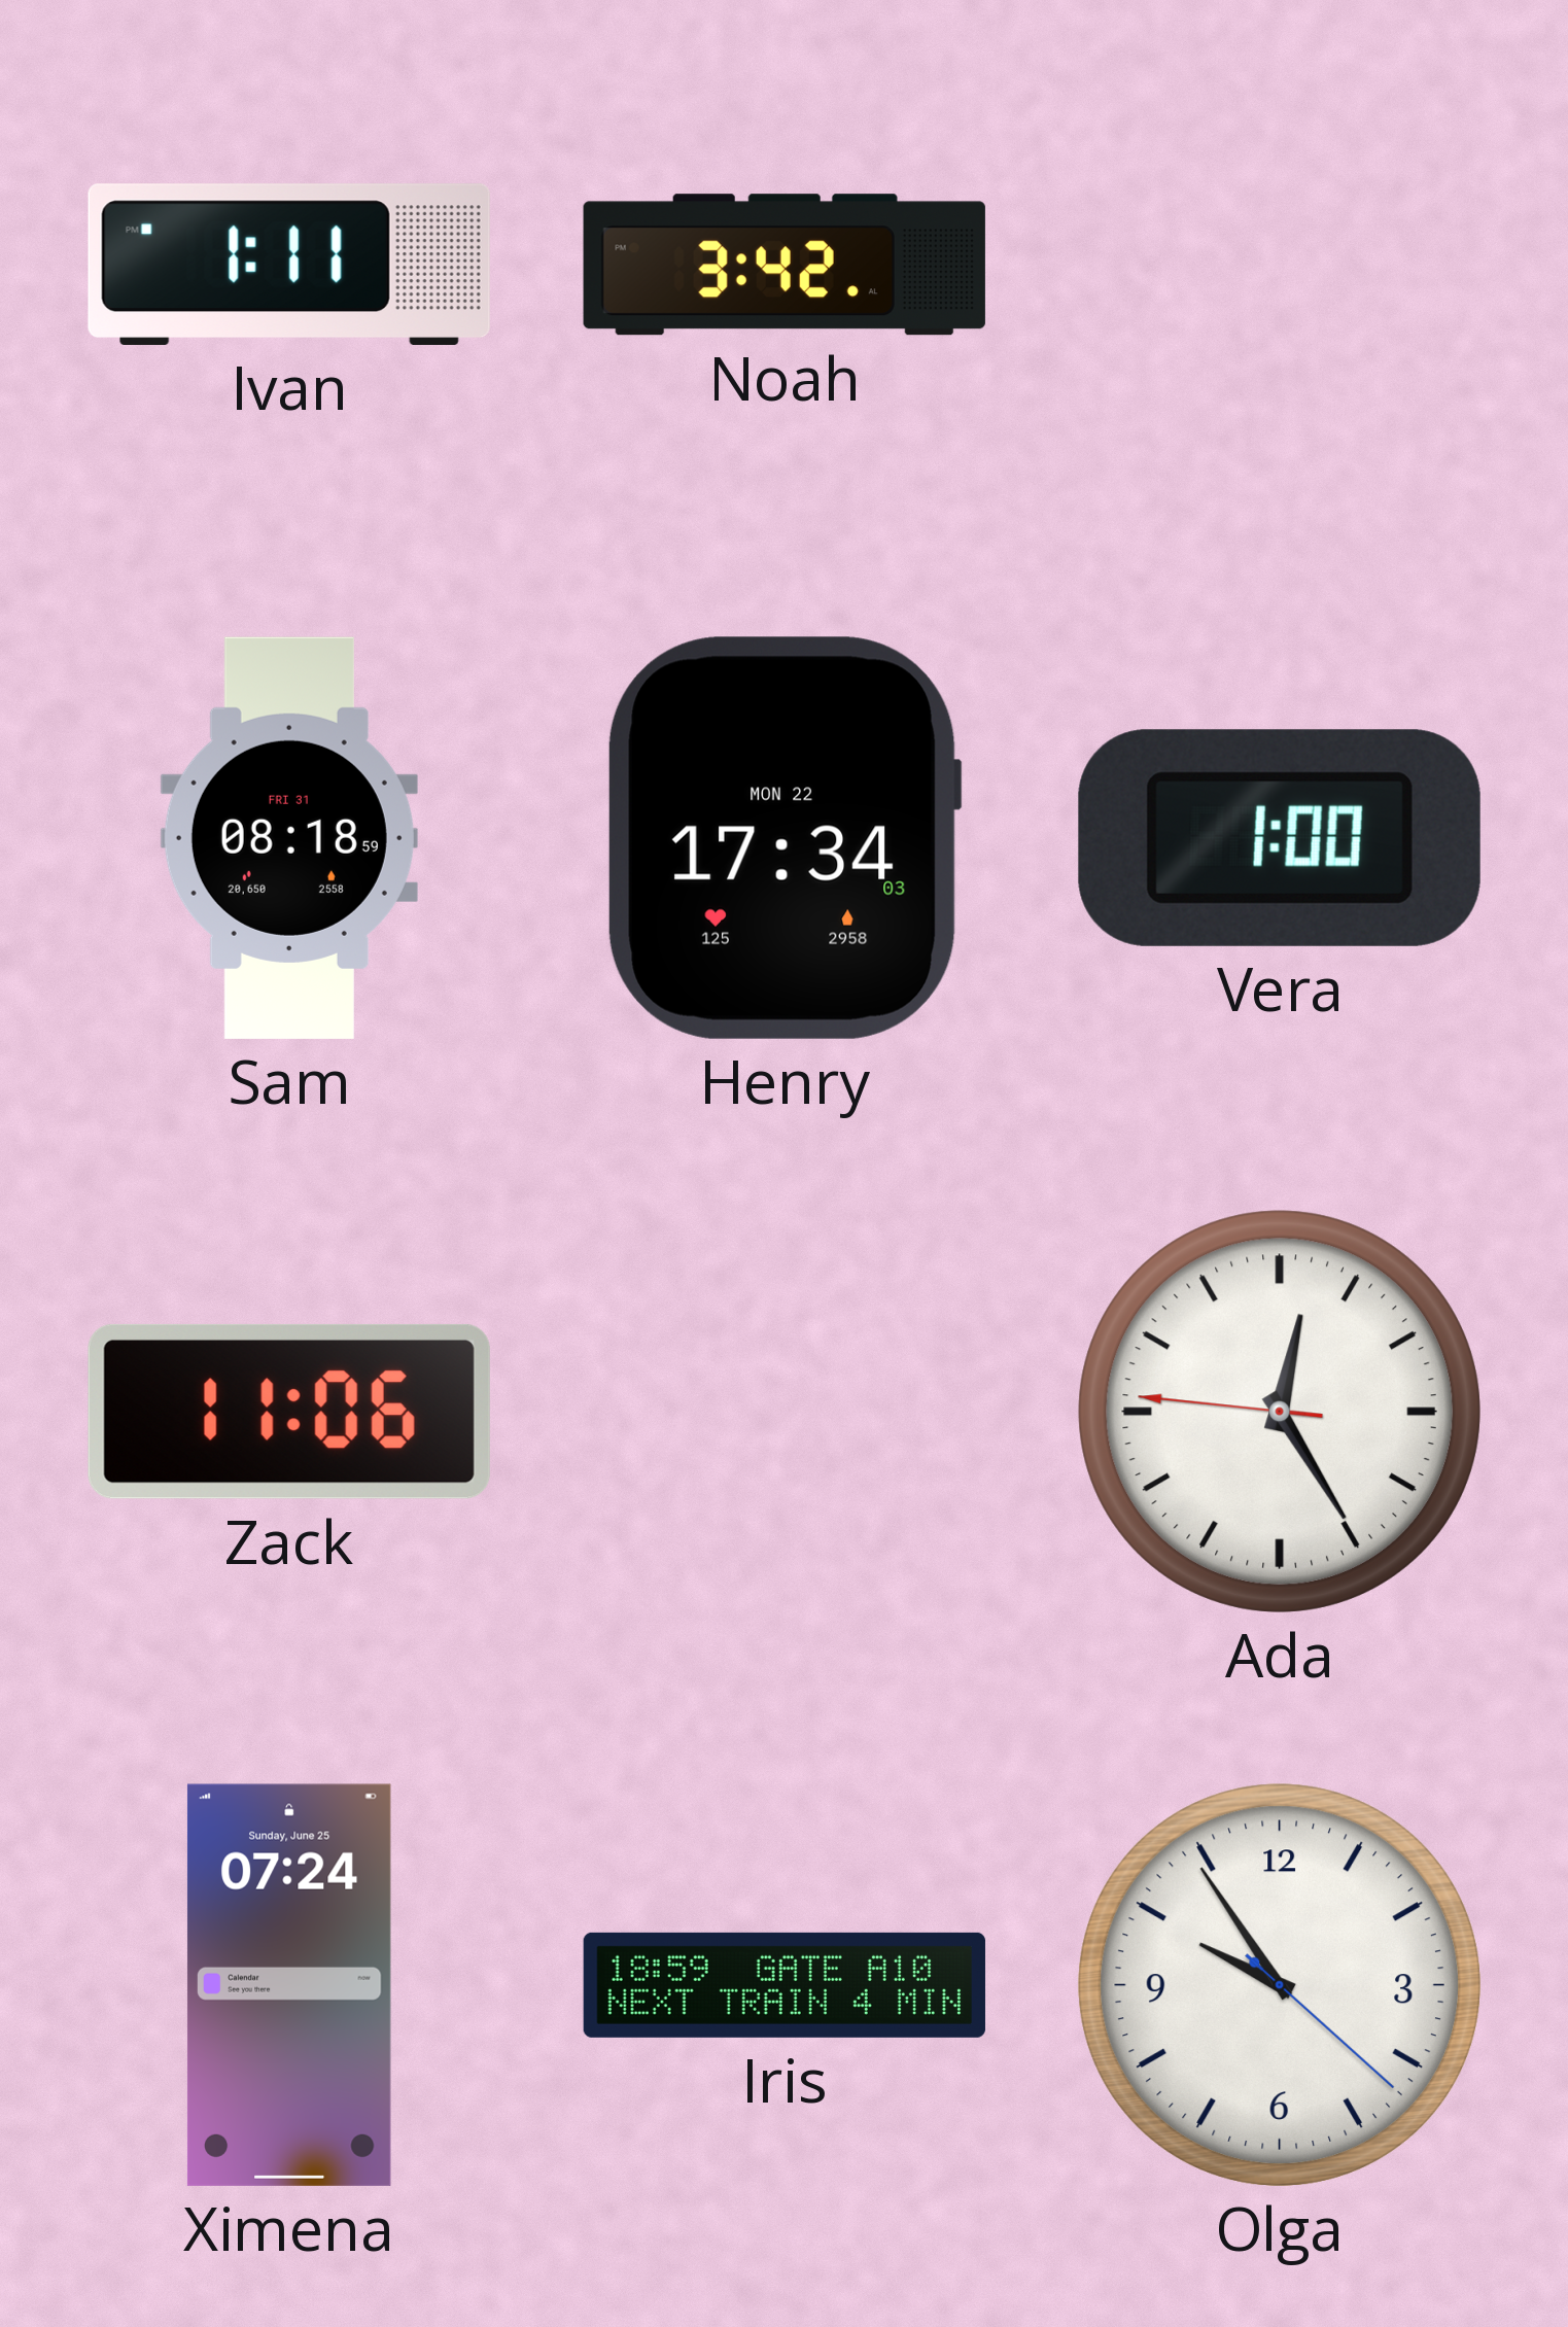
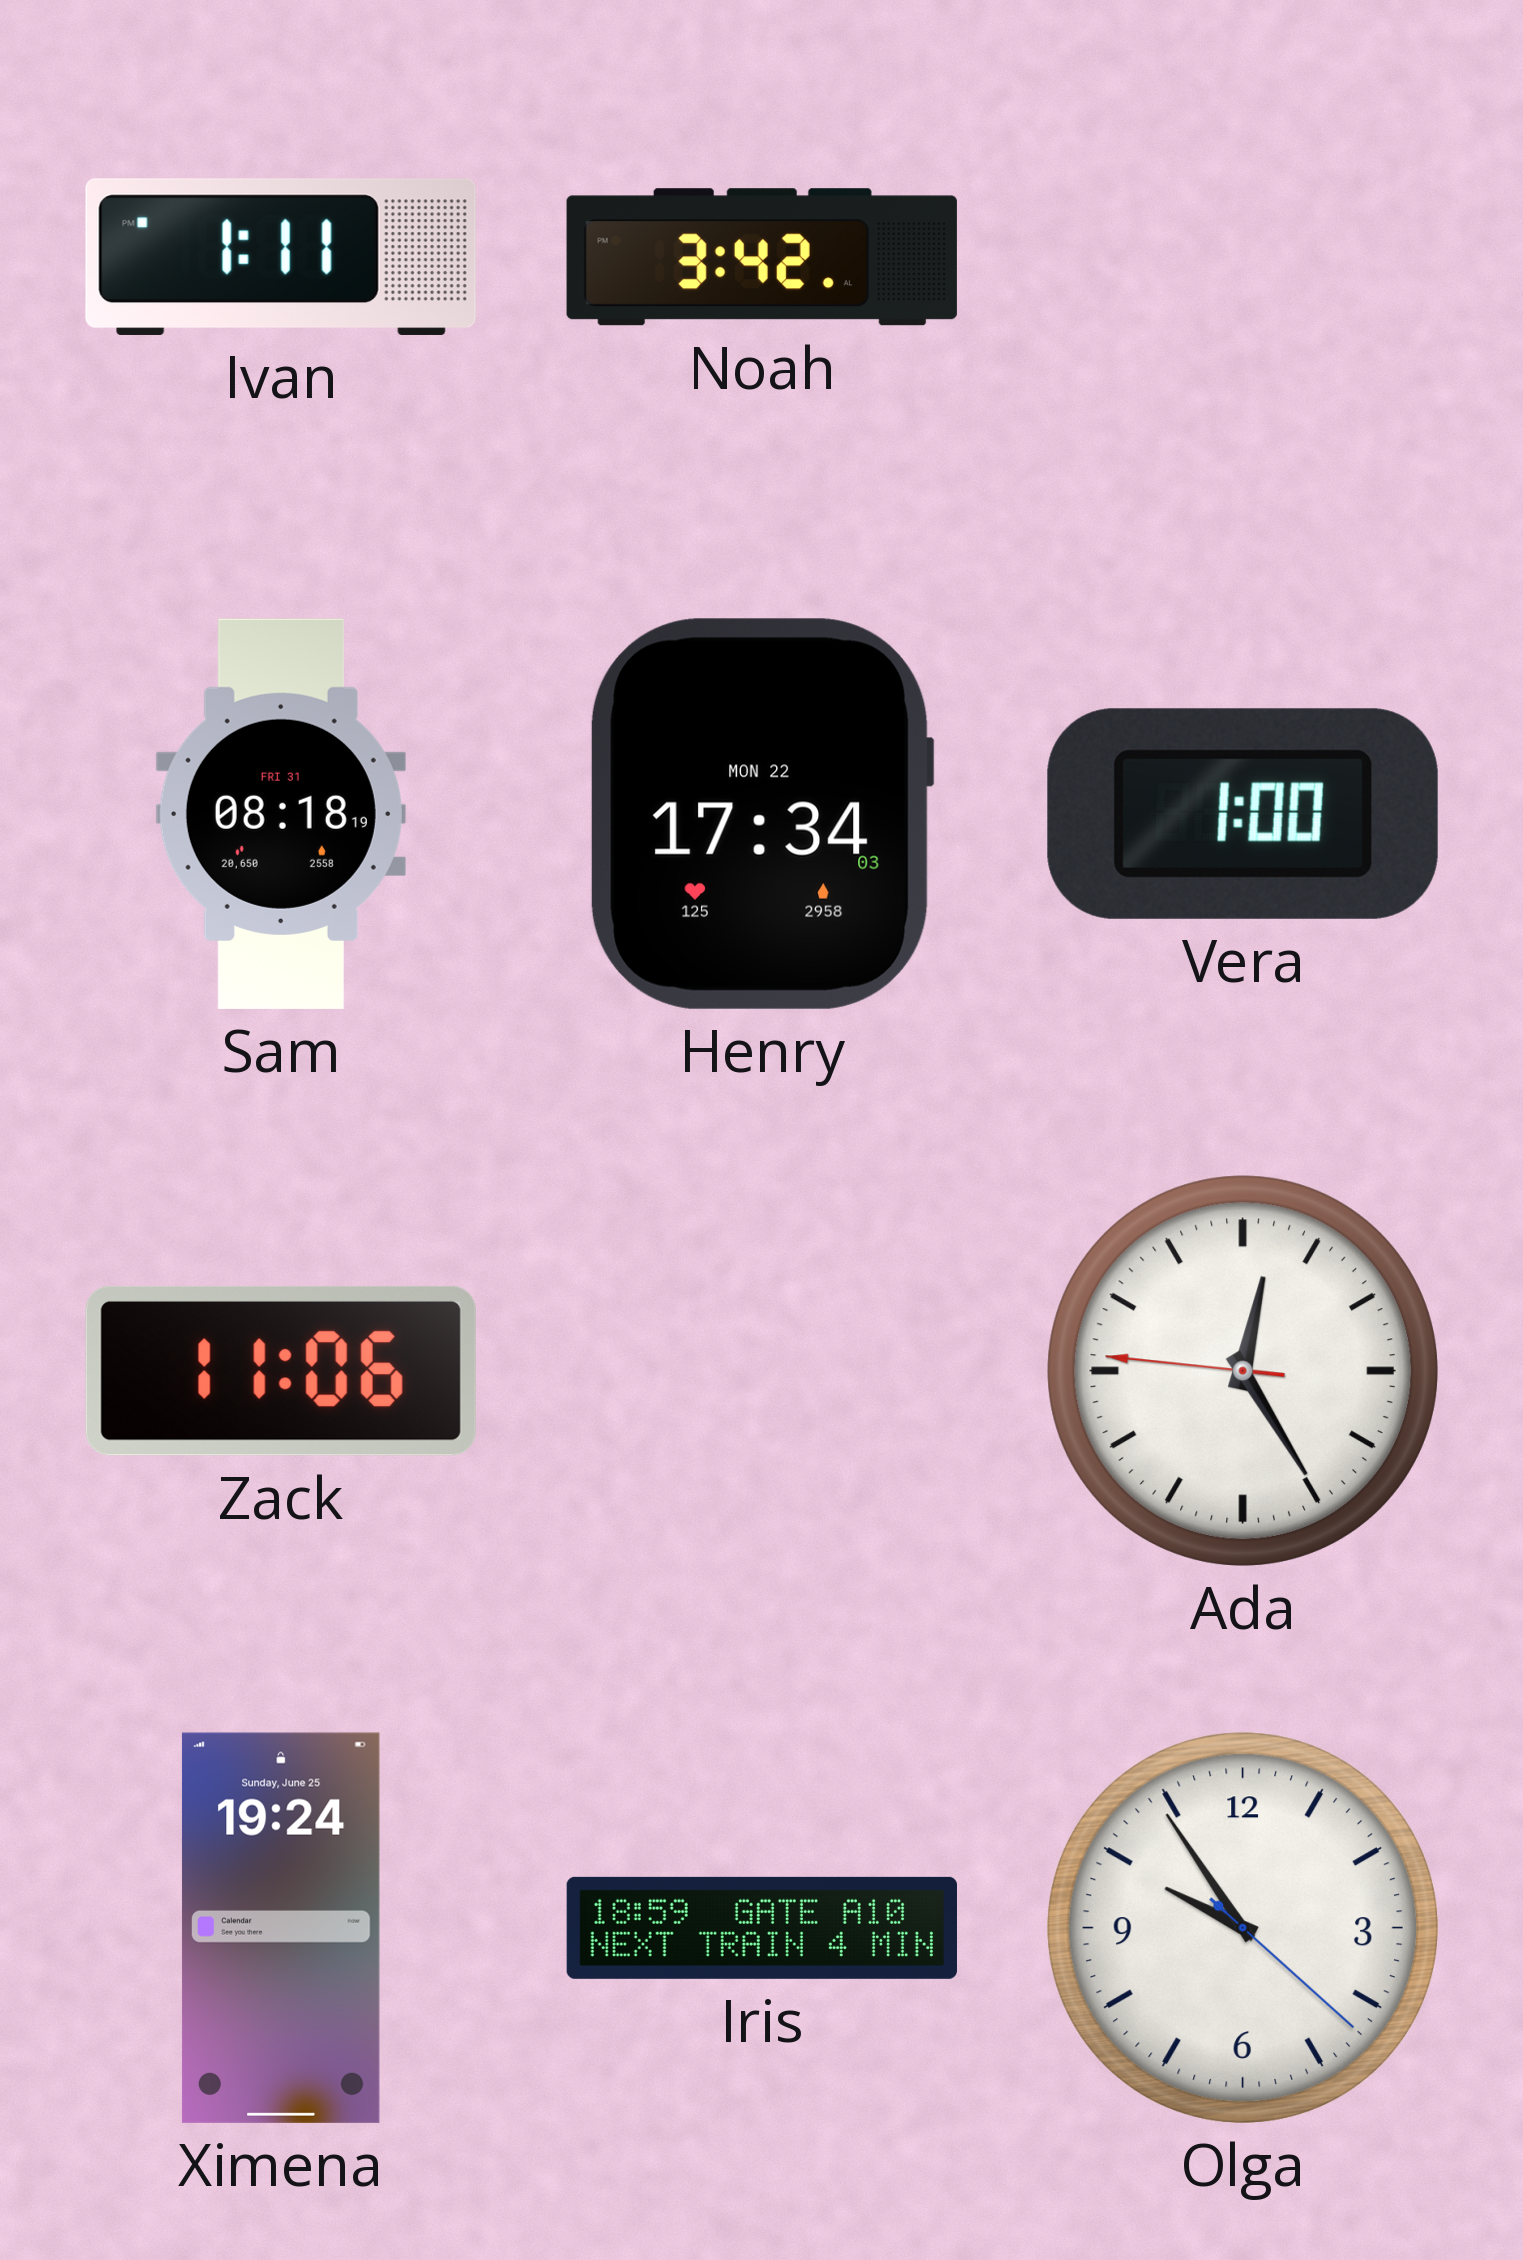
Sam: 08:18:59 -> 08:18:19 (281, 814)
Ximena: 07:24 -> 19:24 (281, 1928)
